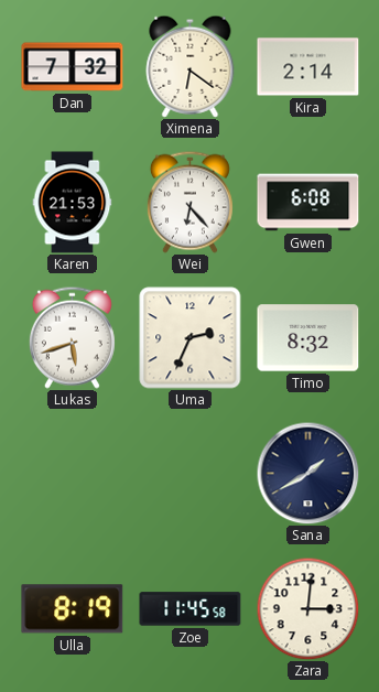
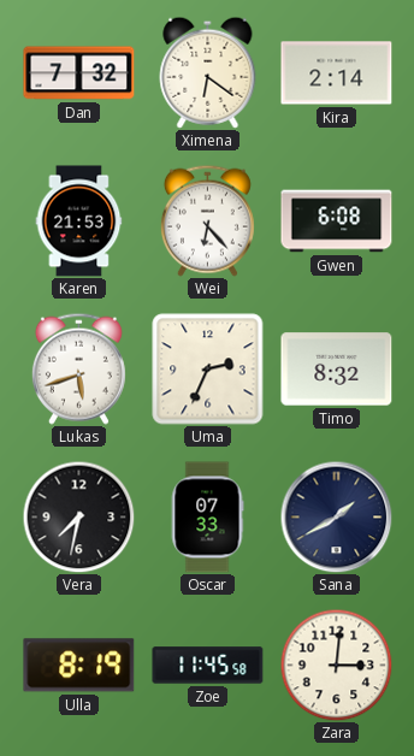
Vera: none -> 7:32 (78, 516)
Oscar: none -> 07:33 (207, 518)
